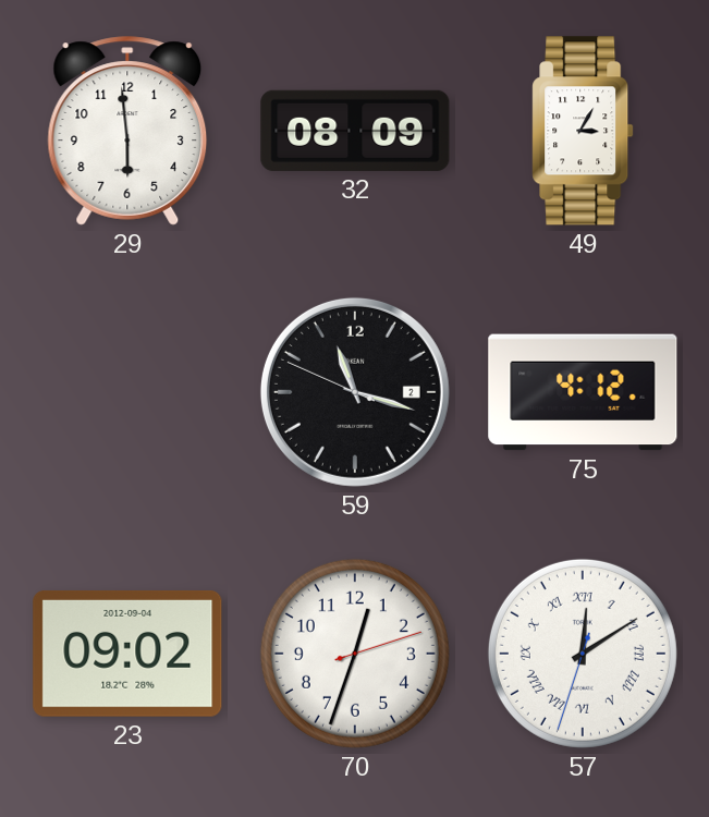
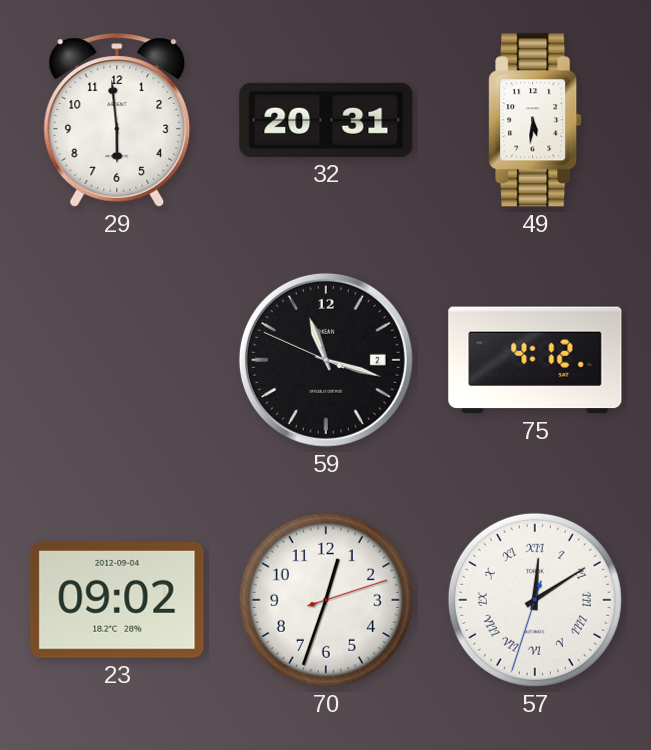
32: 08:09 -> 20:31 (326, 120)
49: 3:05 -> 5:31 (535, 120)
